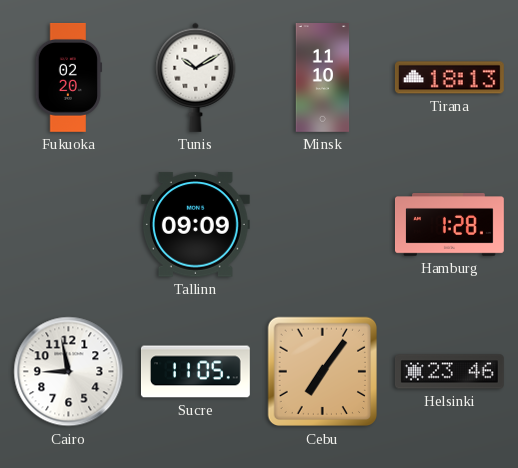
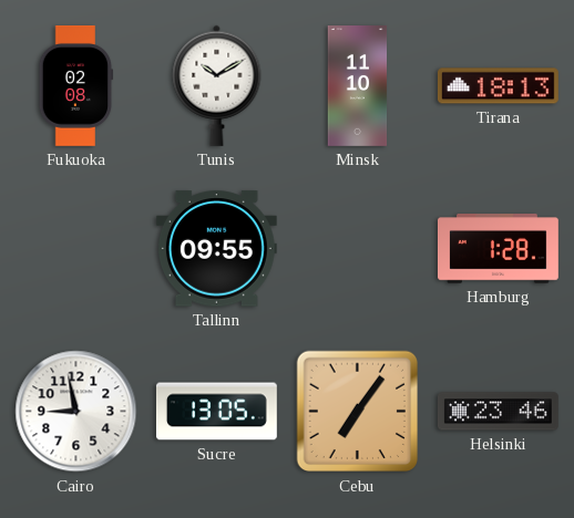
Fukuoka: 02:20 -> 02:08 (76, 85)
Tallinn: 09:09 -> 09:55 (216, 249)
Sucre: 11:05 -> 13:05 (216, 412)
